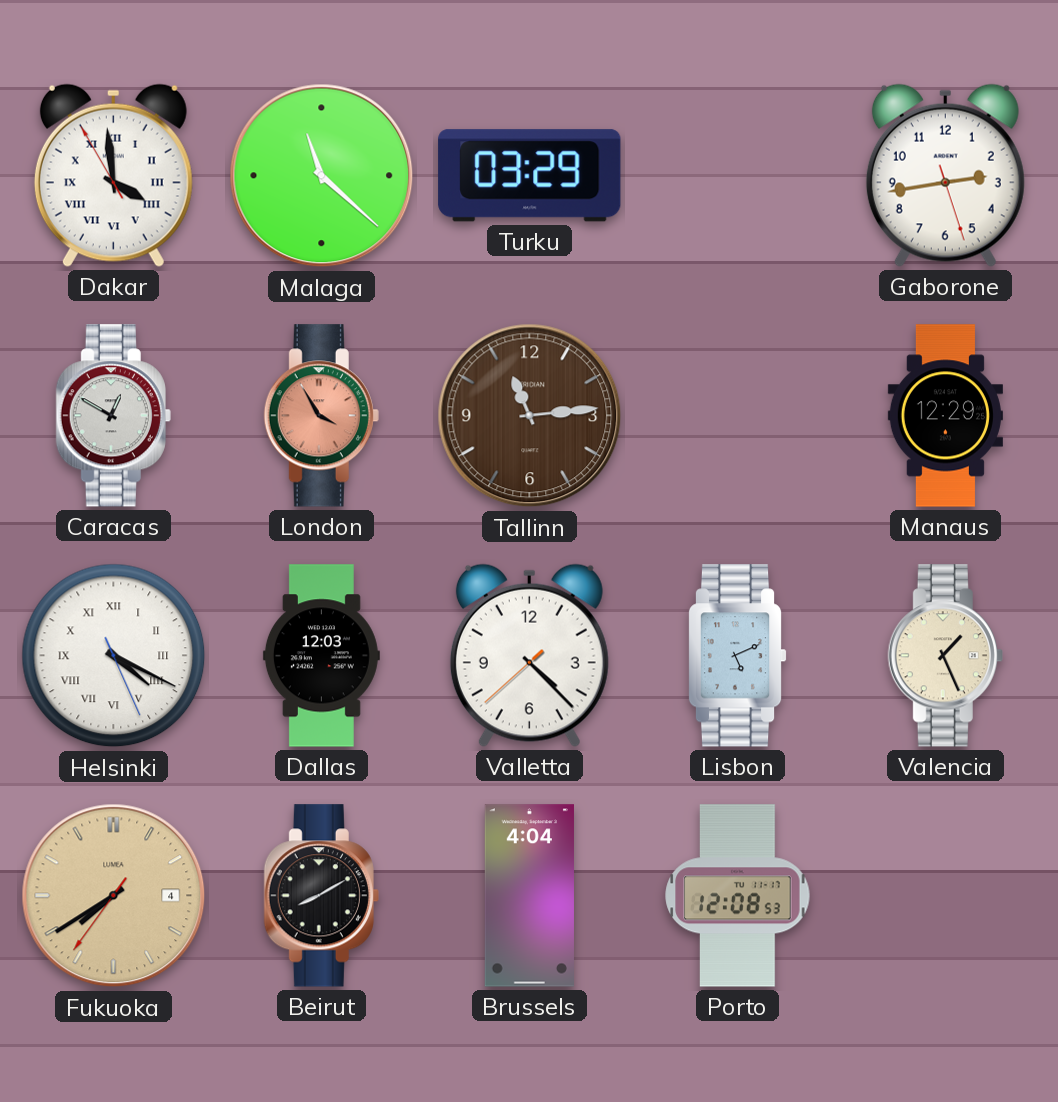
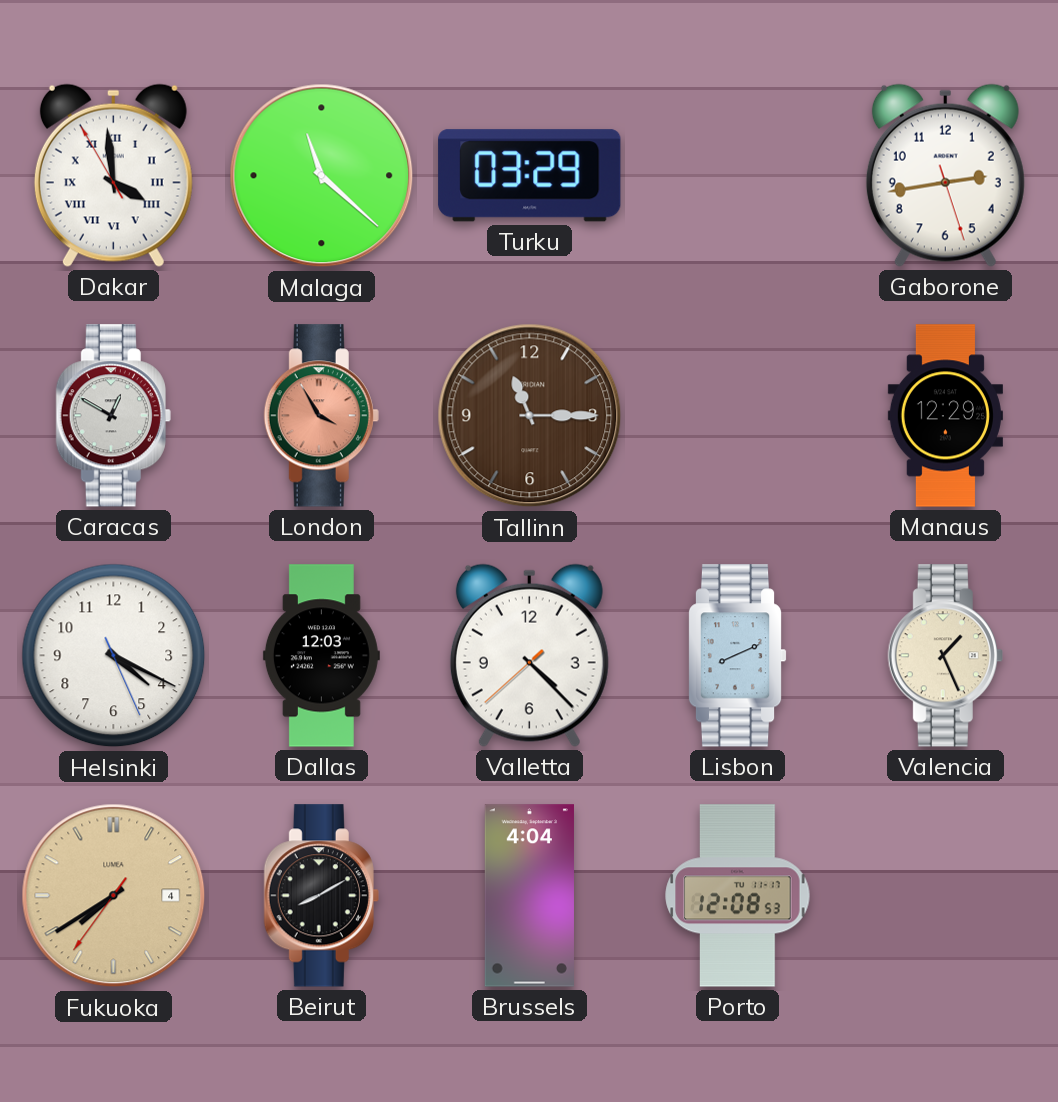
Tallinn: 11:14 -> 11:15 (530, 416)
Helsinki numerals: Roman -> Arabic (114, 656)
Lisbon: 5:11 -> 8:11 (737, 656)
